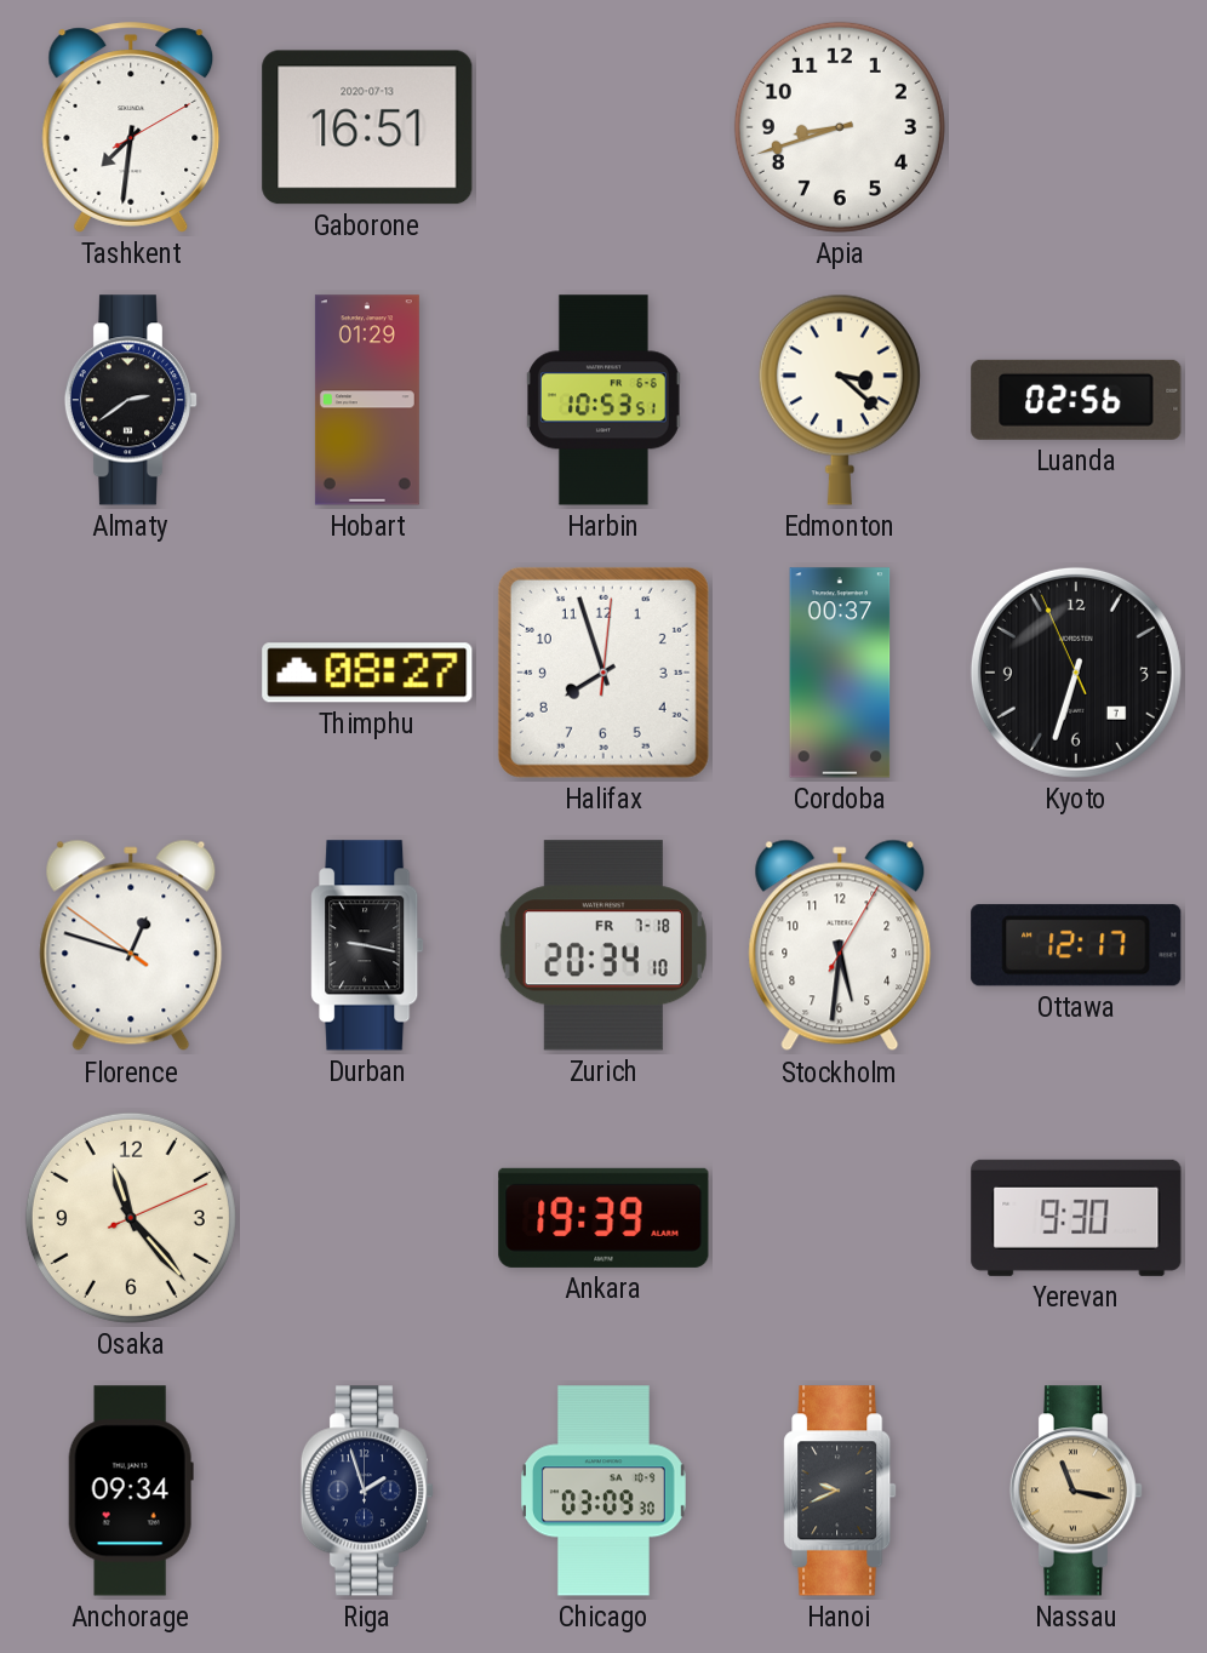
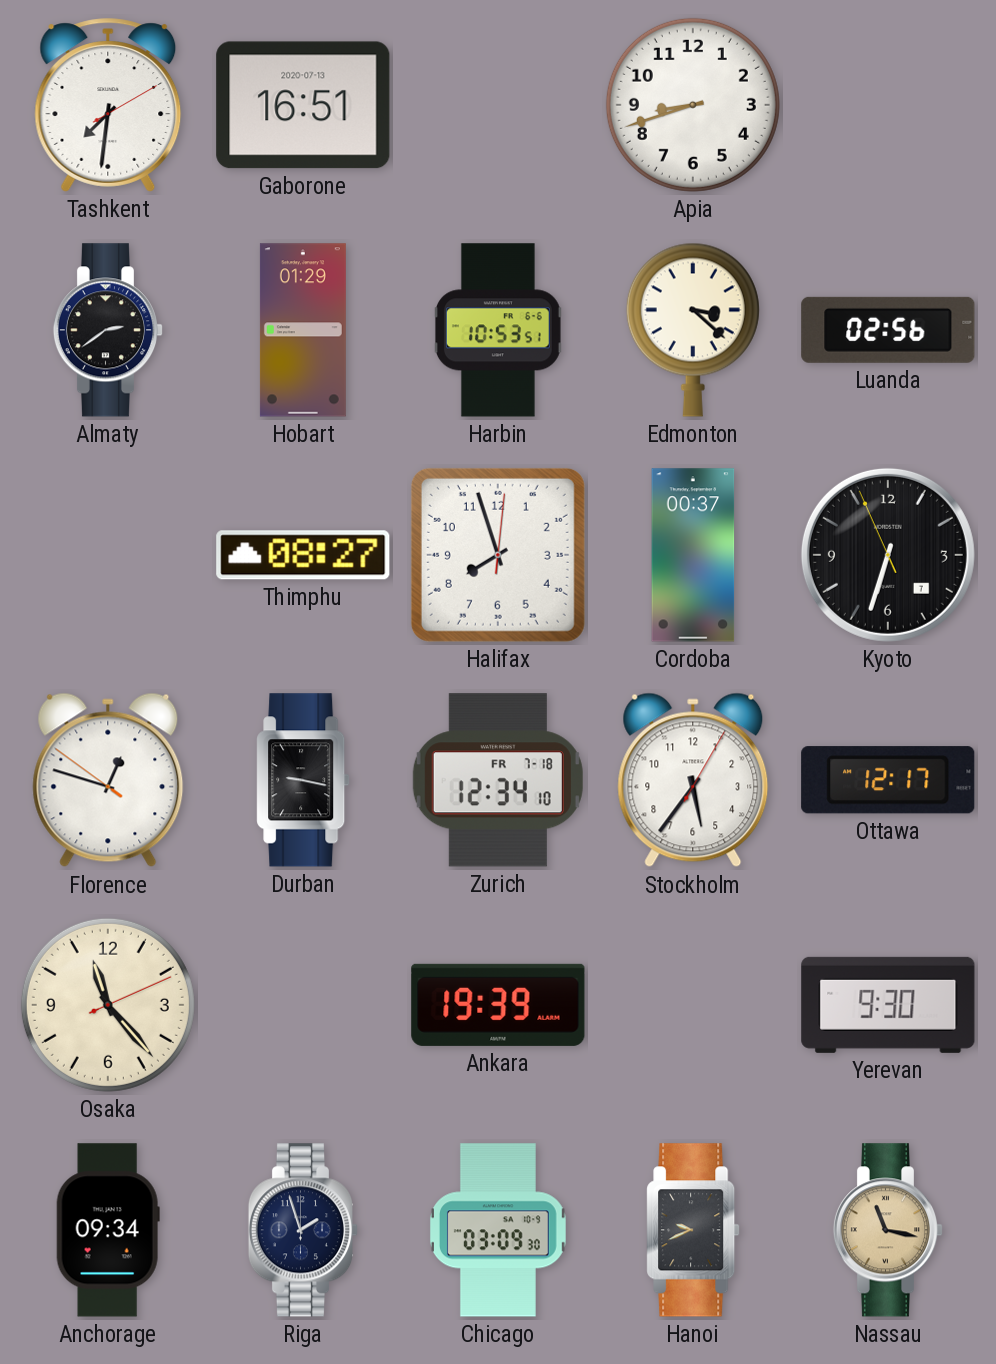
Zurich: 20:34 -> 12:34 (498, 780)
Stockholm: 5:31 -> 5:36 (693, 780)
